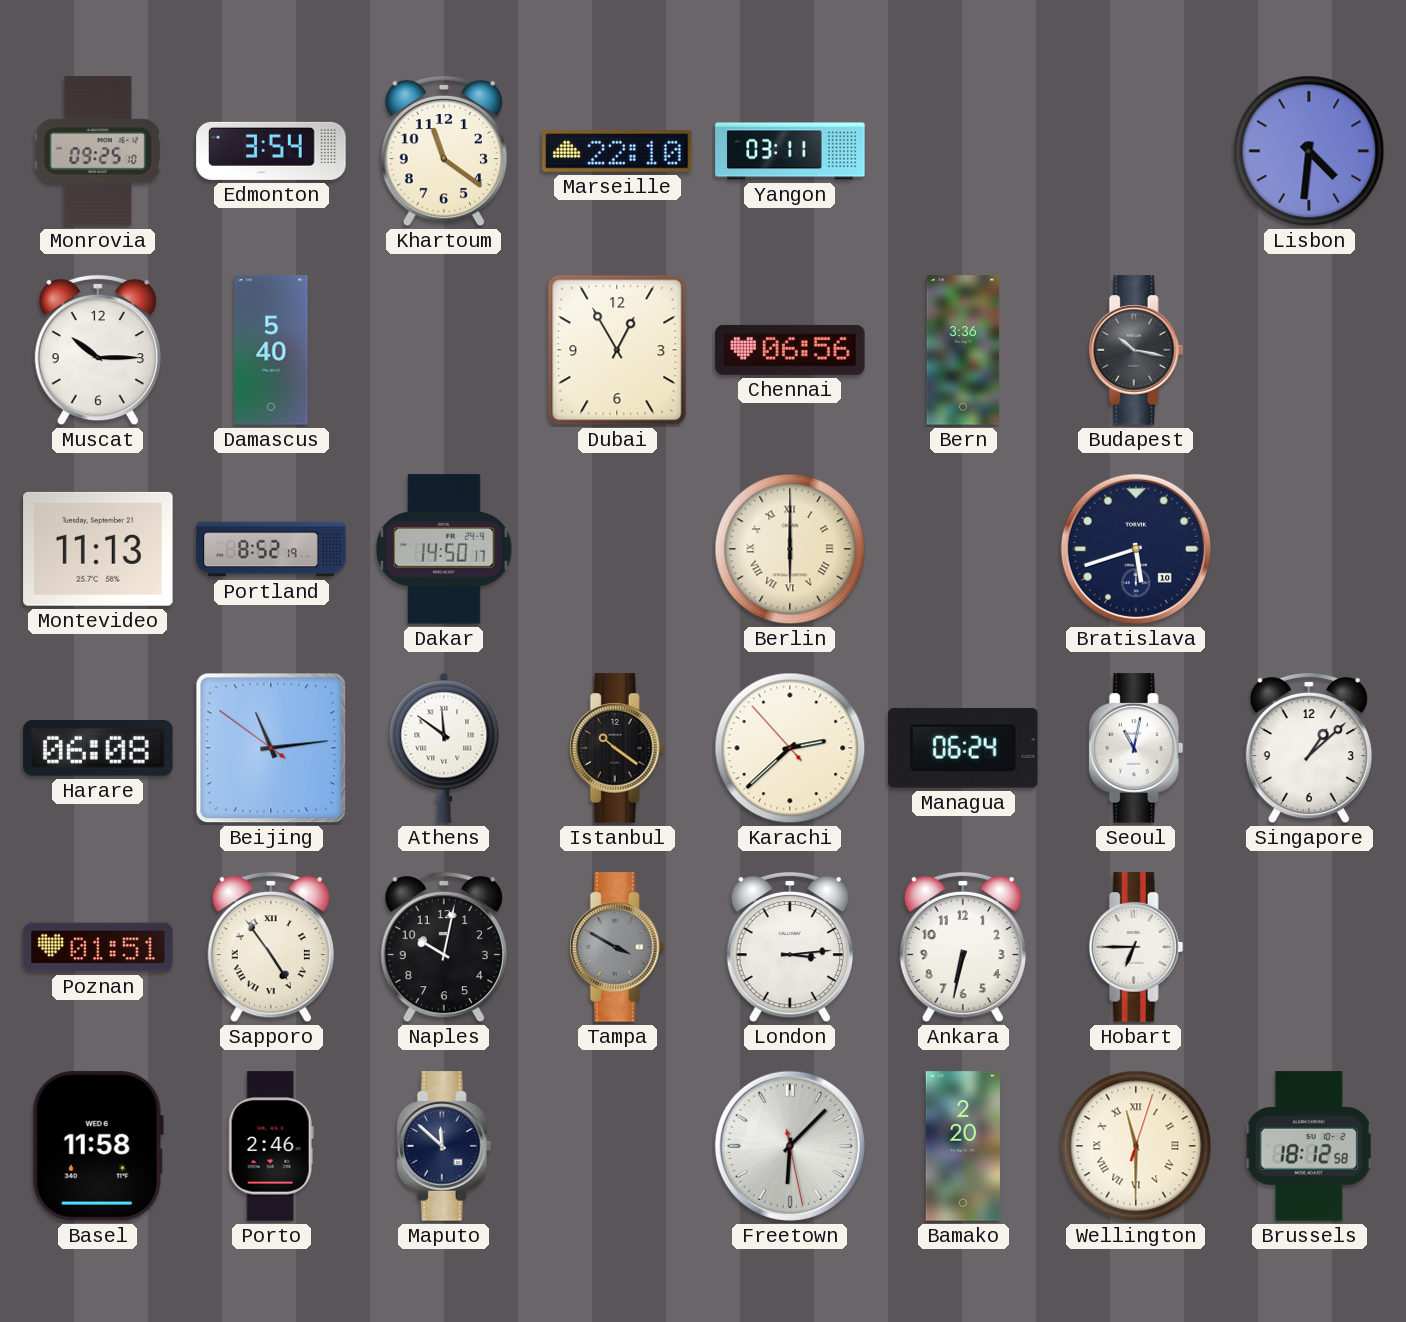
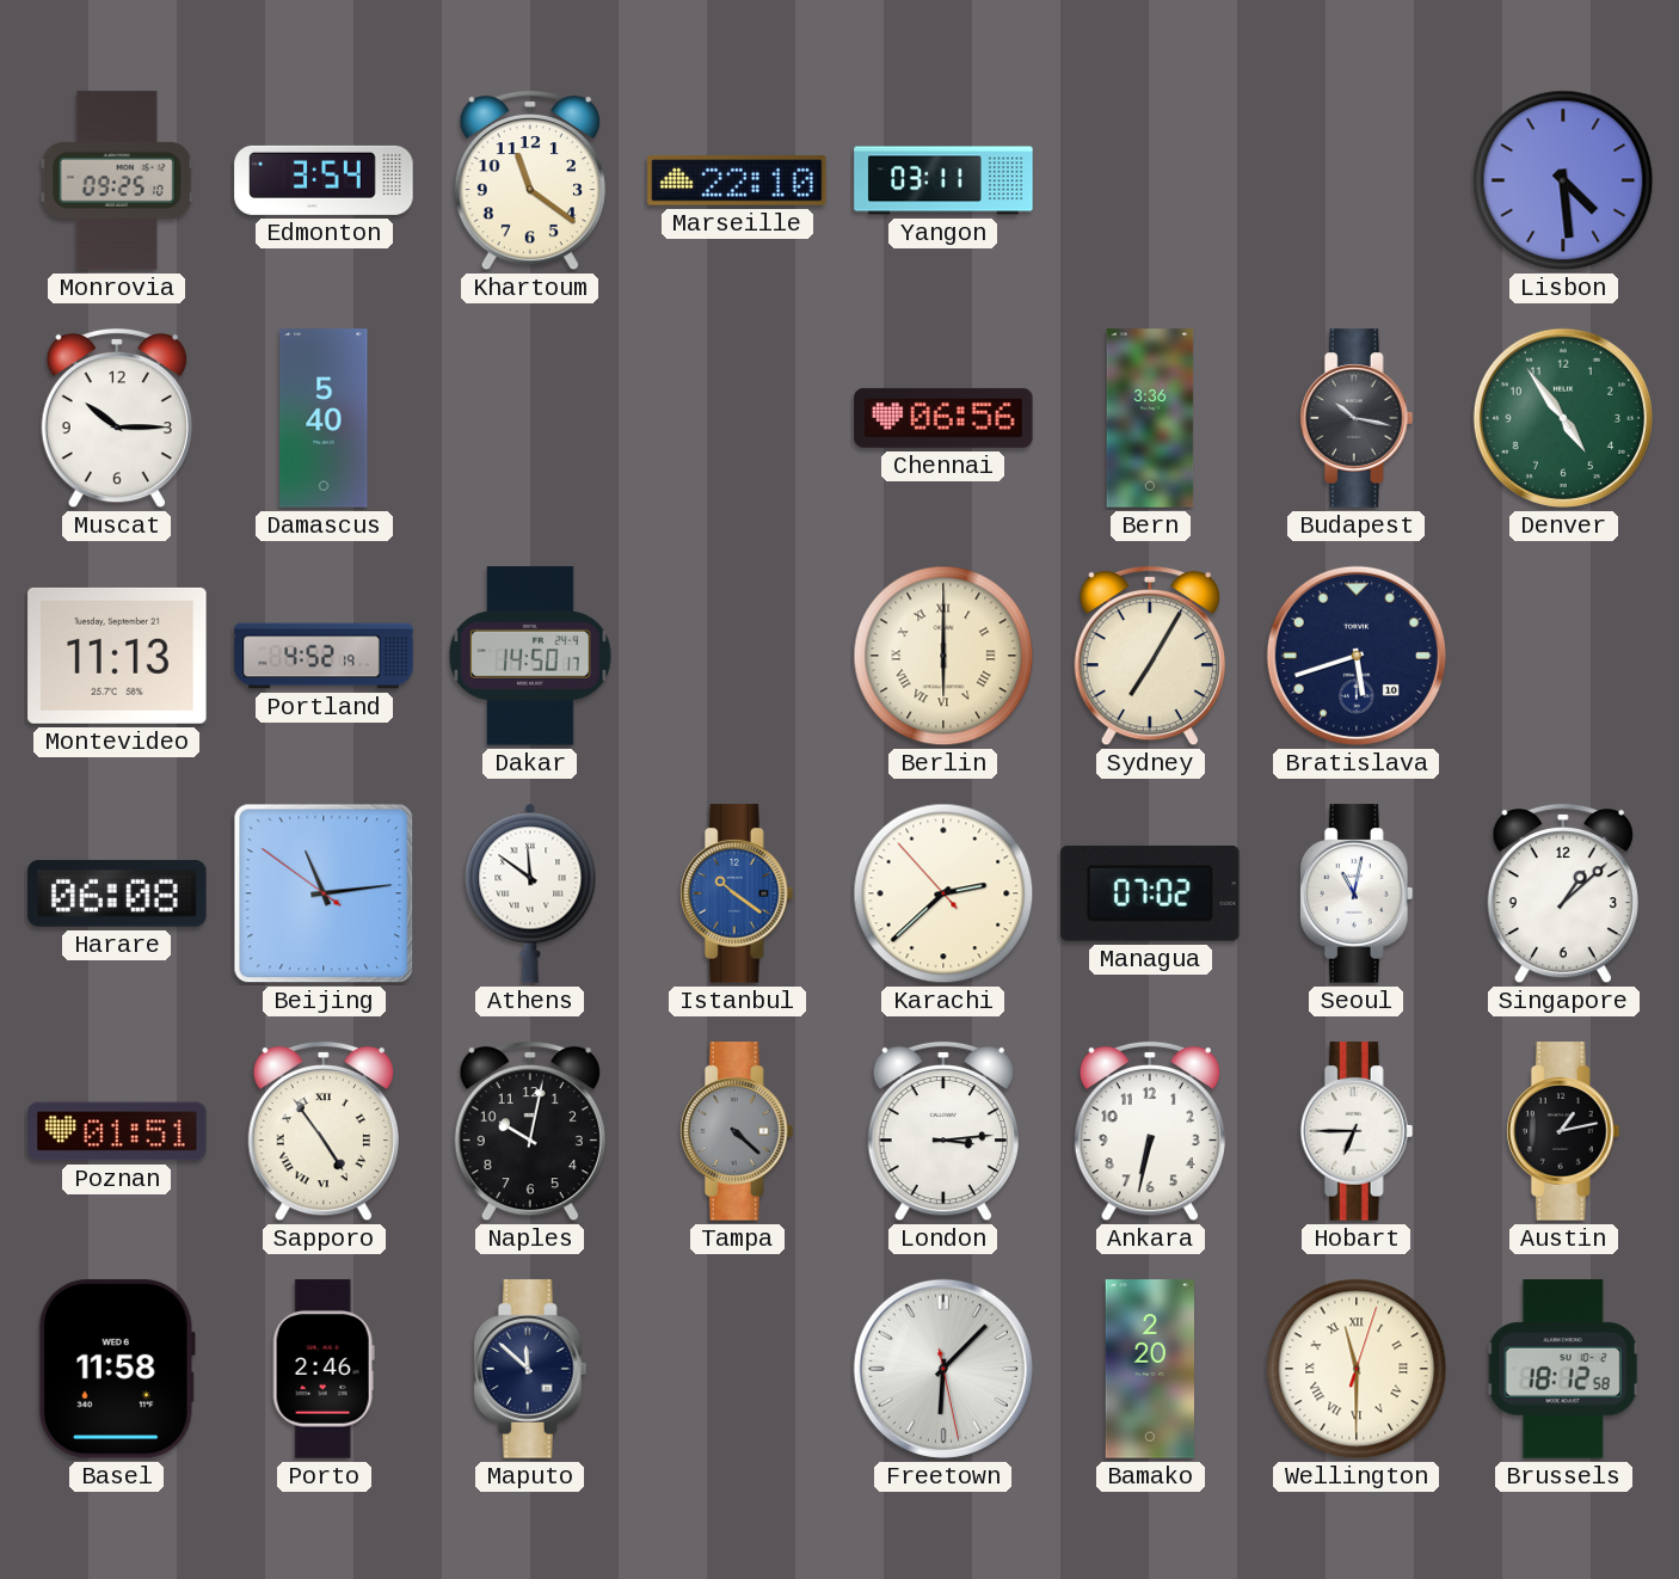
Lisbon: 4:31 -> 4:29 (1563, 180)
Dubai: 12:55 -> none (617, 350)
Denver: none -> 4:54 (1563, 418)
Portland: 8:52 -> 4:52 (324, 656)
Sydney: none -> 7:05 (1150, 656)
Istanbul dial: black -> blue (737, 893)
Managua: 06:24 -> 07:02 (1150, 893)
Tampa: 3:50 -> 4:22 (737, 1131)
Austin: none -> 1:13 (1563, 1131)
